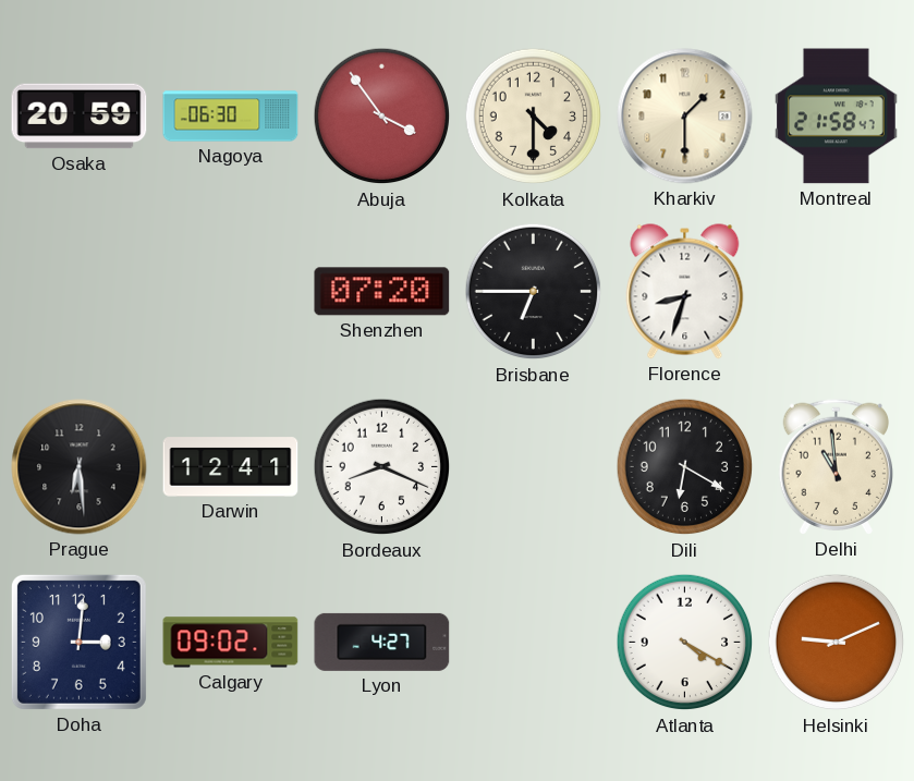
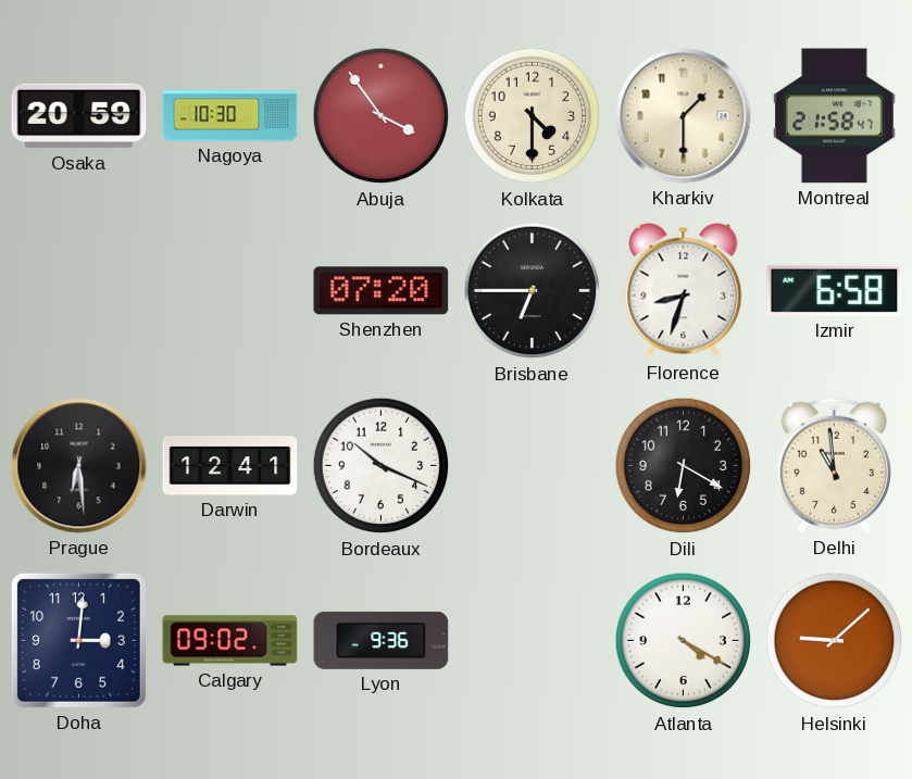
Nagoya: 06:30 -> 10:30 (230, 116)
Izmir: none -> 6:58 (835, 290)
Bordeaux: 8:19 -> 10:19 (382, 466)
Lyon: 4:27 -> 9:36 (382, 640)
Helsinki: 9:11 -> 9:08 (835, 641)
